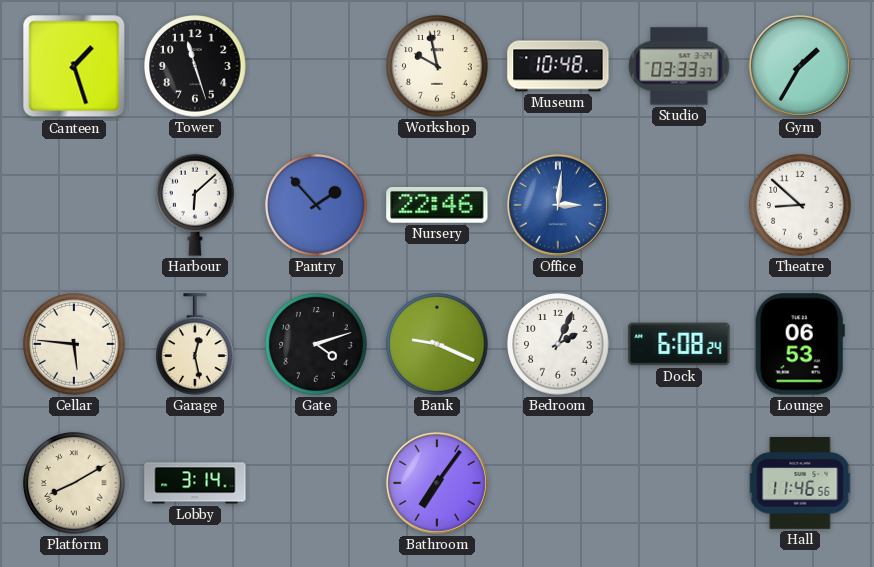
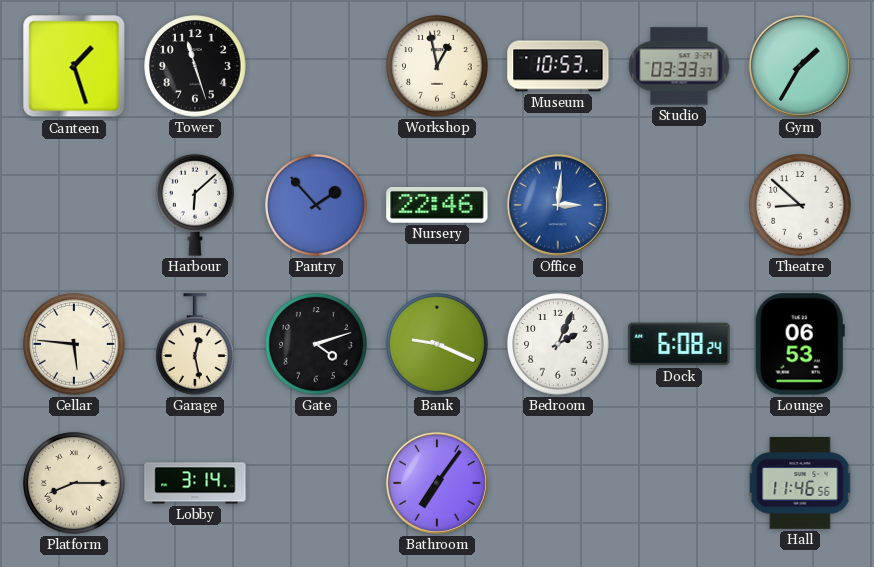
Workshop: 9:58 -> 12:58 (437, 66)
Museum: 10:48 -> 10:53 (558, 66)
Platform: 8:10 -> 8:15 (74, 483)
